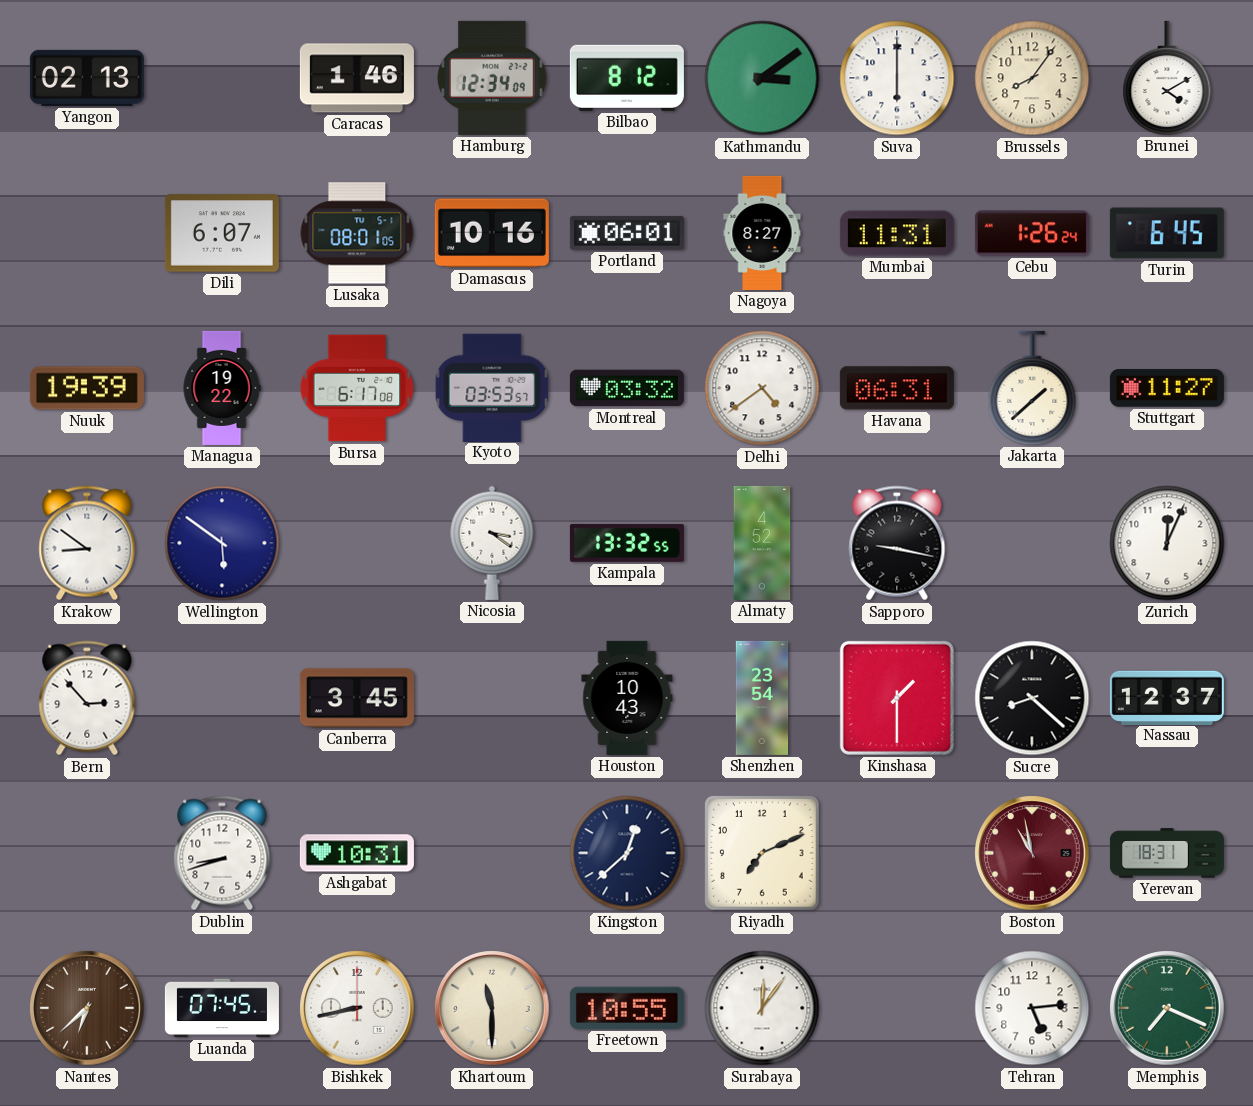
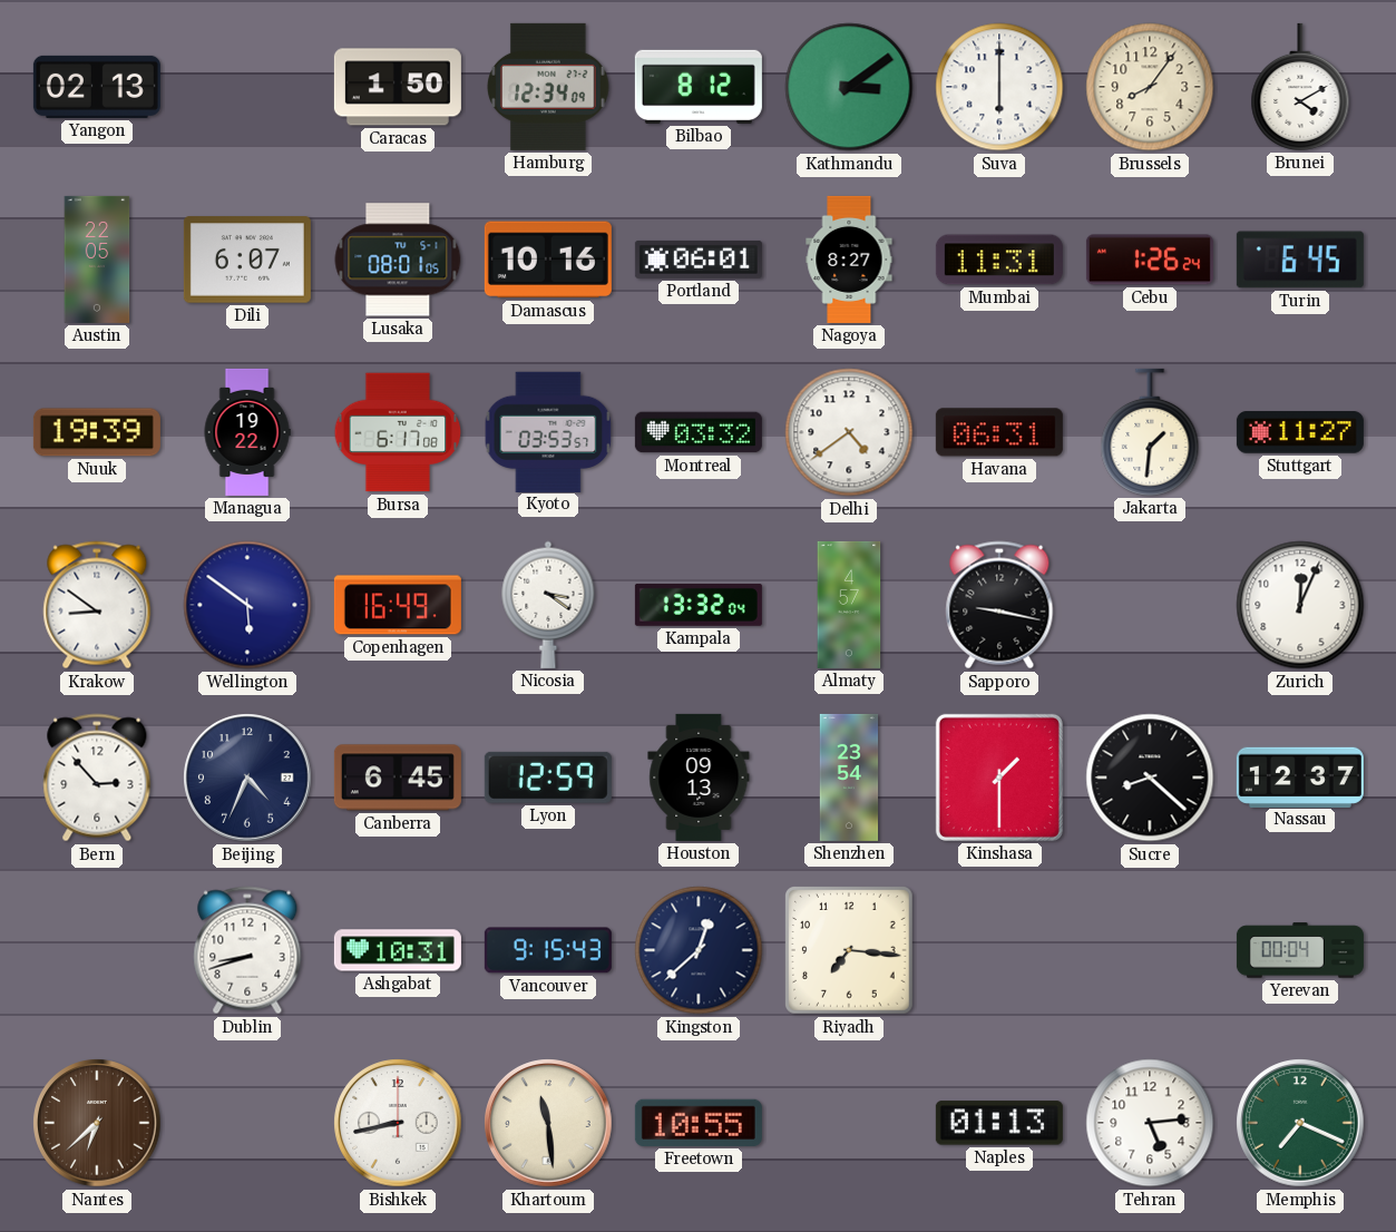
Caracas: 1:46 -> 1:50 (398, 87)
Austin: none -> 22:05 (97, 260)
Jakarta: 1:38 -> 1:31 (1150, 432)
Copenhagen: none -> 16:49 (398, 605)
Kampala: 13:32:55 -> 13:32:04 (699, 605)
Almaty: 4:52 -> 4:57 (849, 605)
Beijing: none -> 4:34 (247, 778)
Canberra: 3:45 -> 6:45 (398, 778)
Lyon: none -> 12:59 (548, 778)
Houston: 10:43 -> 09:13 (699, 778)
Vancouver: none -> 9:15 (548, 950)
Riyadh: 7:11 -> 7:16 (850, 951)
Boston: 10:58 -> none (1032, 853)
Yerevan: 18:31 -> 00:04 (1300, 950)
Luanda: 07:45 -> none (222, 1008)
Khartoum: 11:30 -> 11:29 (548, 1123)
Surabaya: 12:06 -> none (762, 1008)
Naples: none -> 01:13 (999, 1123)
